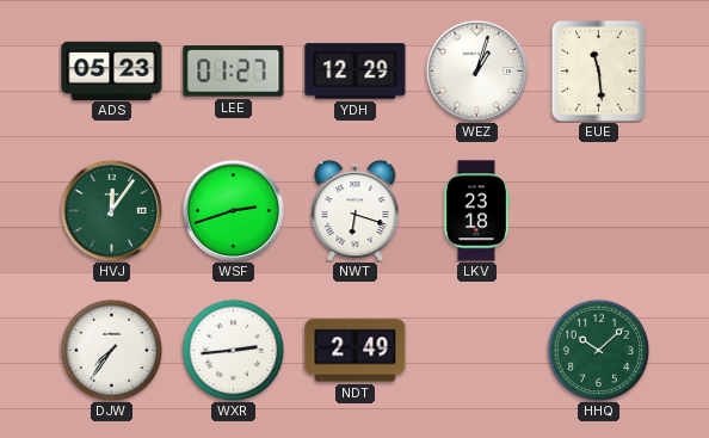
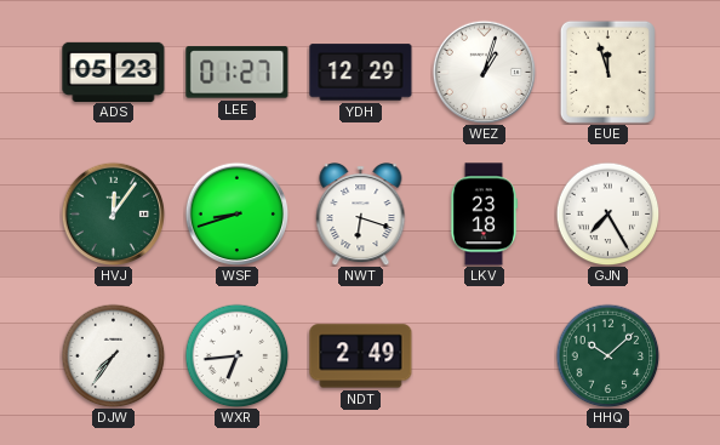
EUE: 11:29 -> 11:57 (607, 72)
WSF: 2:42 -> 8:42 (236, 213)
GJN: none -> 7:25 (607, 213)
WXR: 2:44 -> 6:44 (236, 355)
